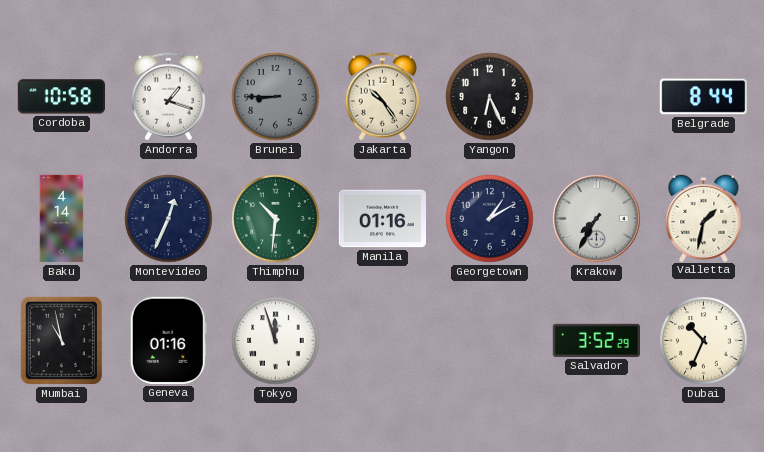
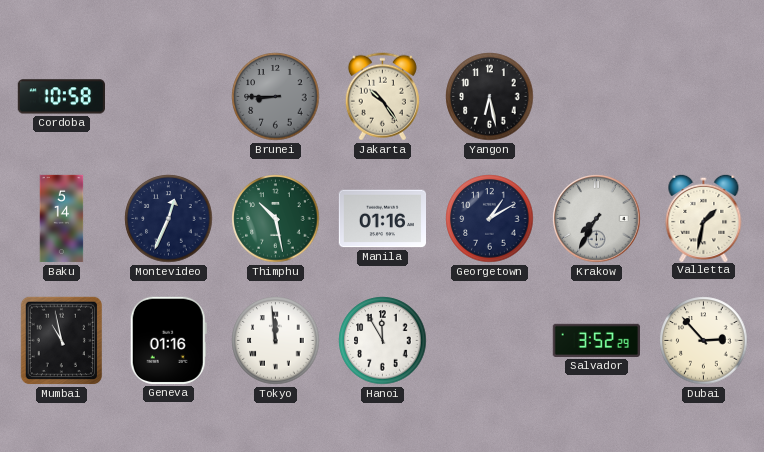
Andorra: 1:18 -> none (168, 97)
Yangon: 6:26 -> 6:28 (490, 97)
Belgrade: 8:44 -> none (703, 97)
Baku: 4:14 -> 5:14 (62, 219)
Thimphu: 10:31 -> 10:28 (276, 219)
Tokyo: 11:57 -> 11:59 (276, 341)
Hanoi: none -> 11:55 (383, 341)
Dubai: 10:34 -> 2:53 (704, 341)
